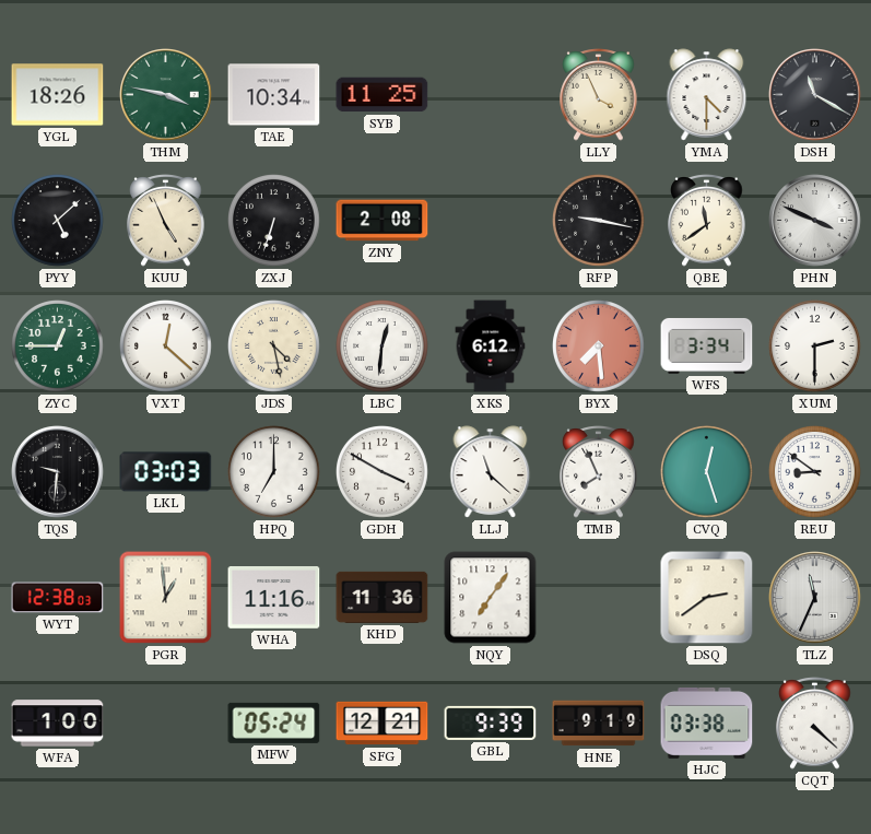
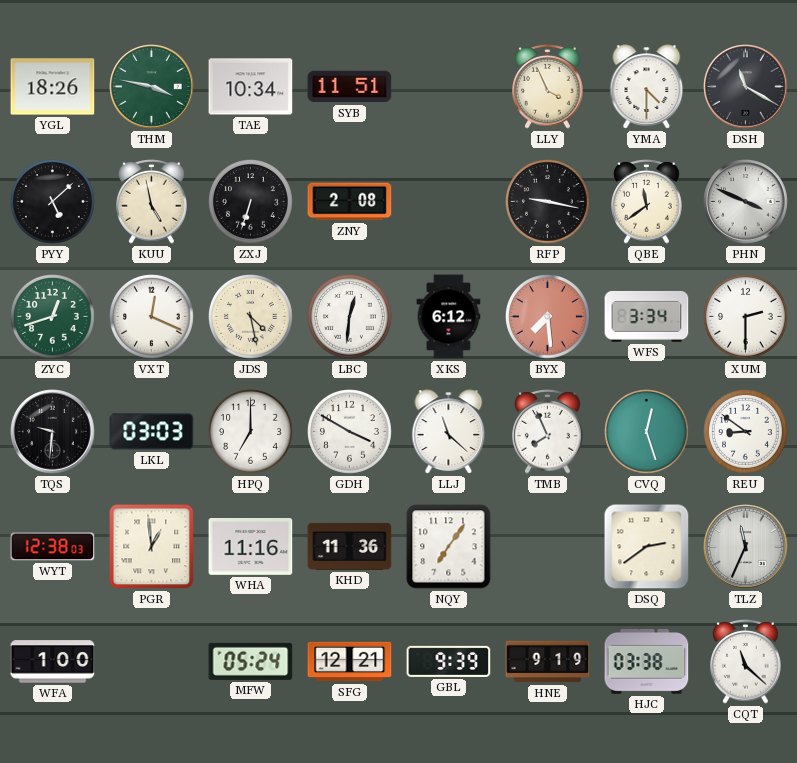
SYB: 11:25 -> 11:51 (350, 87)
KUU: 4:56 -> 4:58 (152, 202)
ZYC: 12:45 -> 12:42 (53, 317)
VXT: 12:22 -> 12:19 (152, 317)
CQT: 4:22 -> 11:22 (746, 662)
